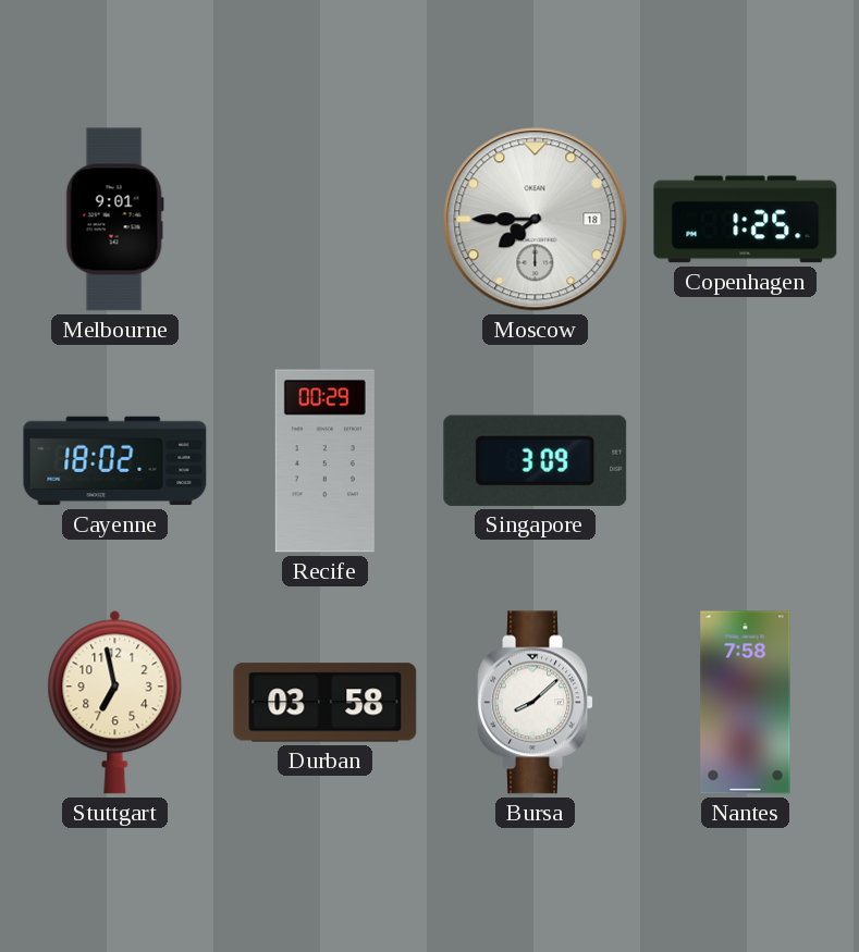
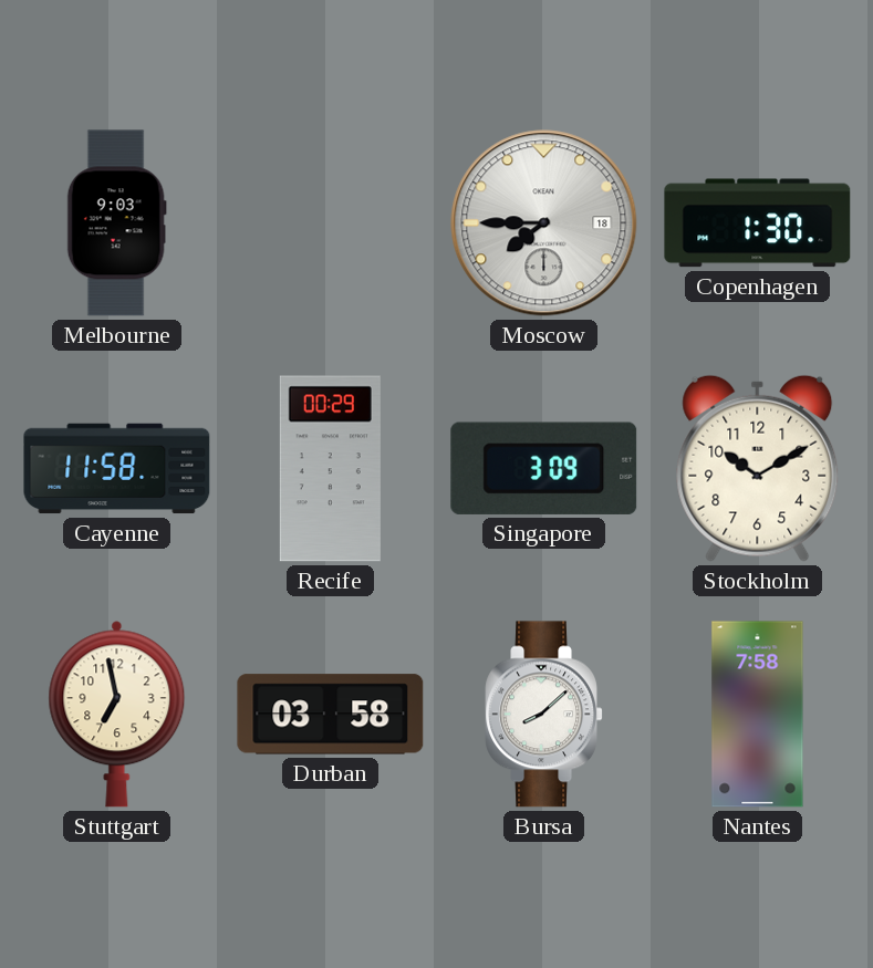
Melbourne: 9:01 -> 9:03 (116, 223)
Copenhagen: 1:25 -> 1:30 (758, 223)
Cayenne: 18:02 -> 11:58 (117, 469)
Stockholm: none -> 10:10 (758, 468)
